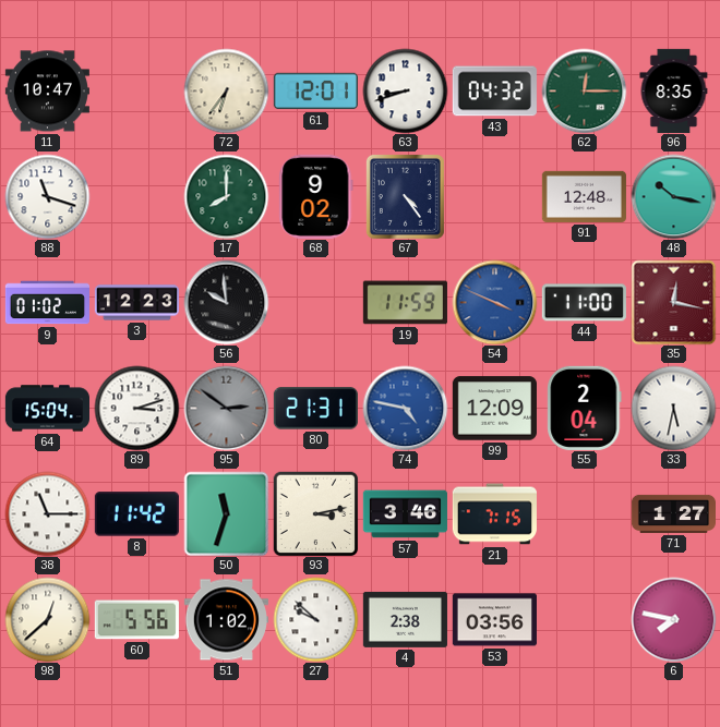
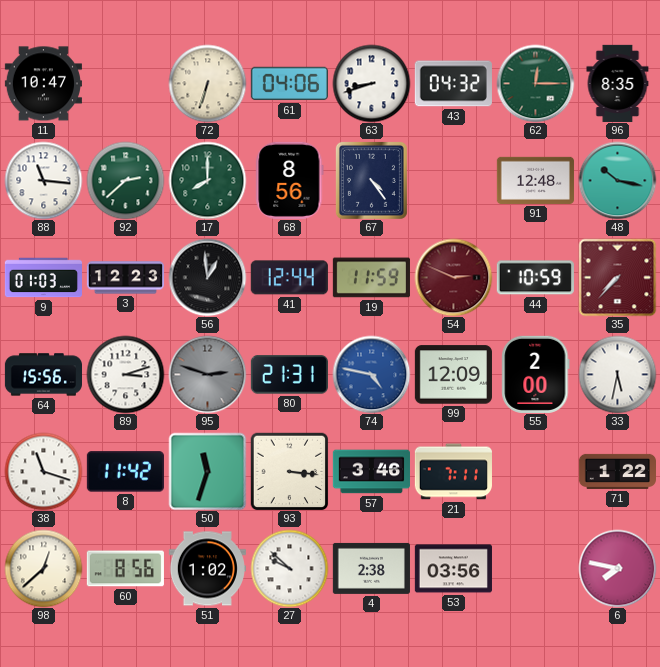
72: 6:36 -> 6:33 (207, 83)
61: 12:01 -> 04:06 (289, 84)
88: 11:18 -> 11:16 (43, 180)
92: none -> 2:38 (125, 180)
68: 9:02 -> 8:56 (290, 180)
9: 01:02 -> 01:03 (43, 278)
56: 9:59 -> 12:59 (207, 277)
41: none -> 12:44 (289, 278)
54: 3:49 -> 2:49 (453, 277)
54 dial: blue -> burgundy (453, 277)
44: 11:00 -> 10:59 (535, 278)
35: 12:17 -> 7:37 (617, 277)
64: 15:04 -> 15:56 (43, 375)
95: 2:51 -> 2:48 (207, 374)
55: 2:04 -> 2:00 (536, 374)
38: 11:15 -> 11:18 (43, 471)
93: 3:13 -> 3:16 (289, 471)
21: 7:15 -> 7:11 (453, 472)
71: 1:27 -> 1:22 (617, 471)
60: 5:56 -> 8:56 (125, 569)
